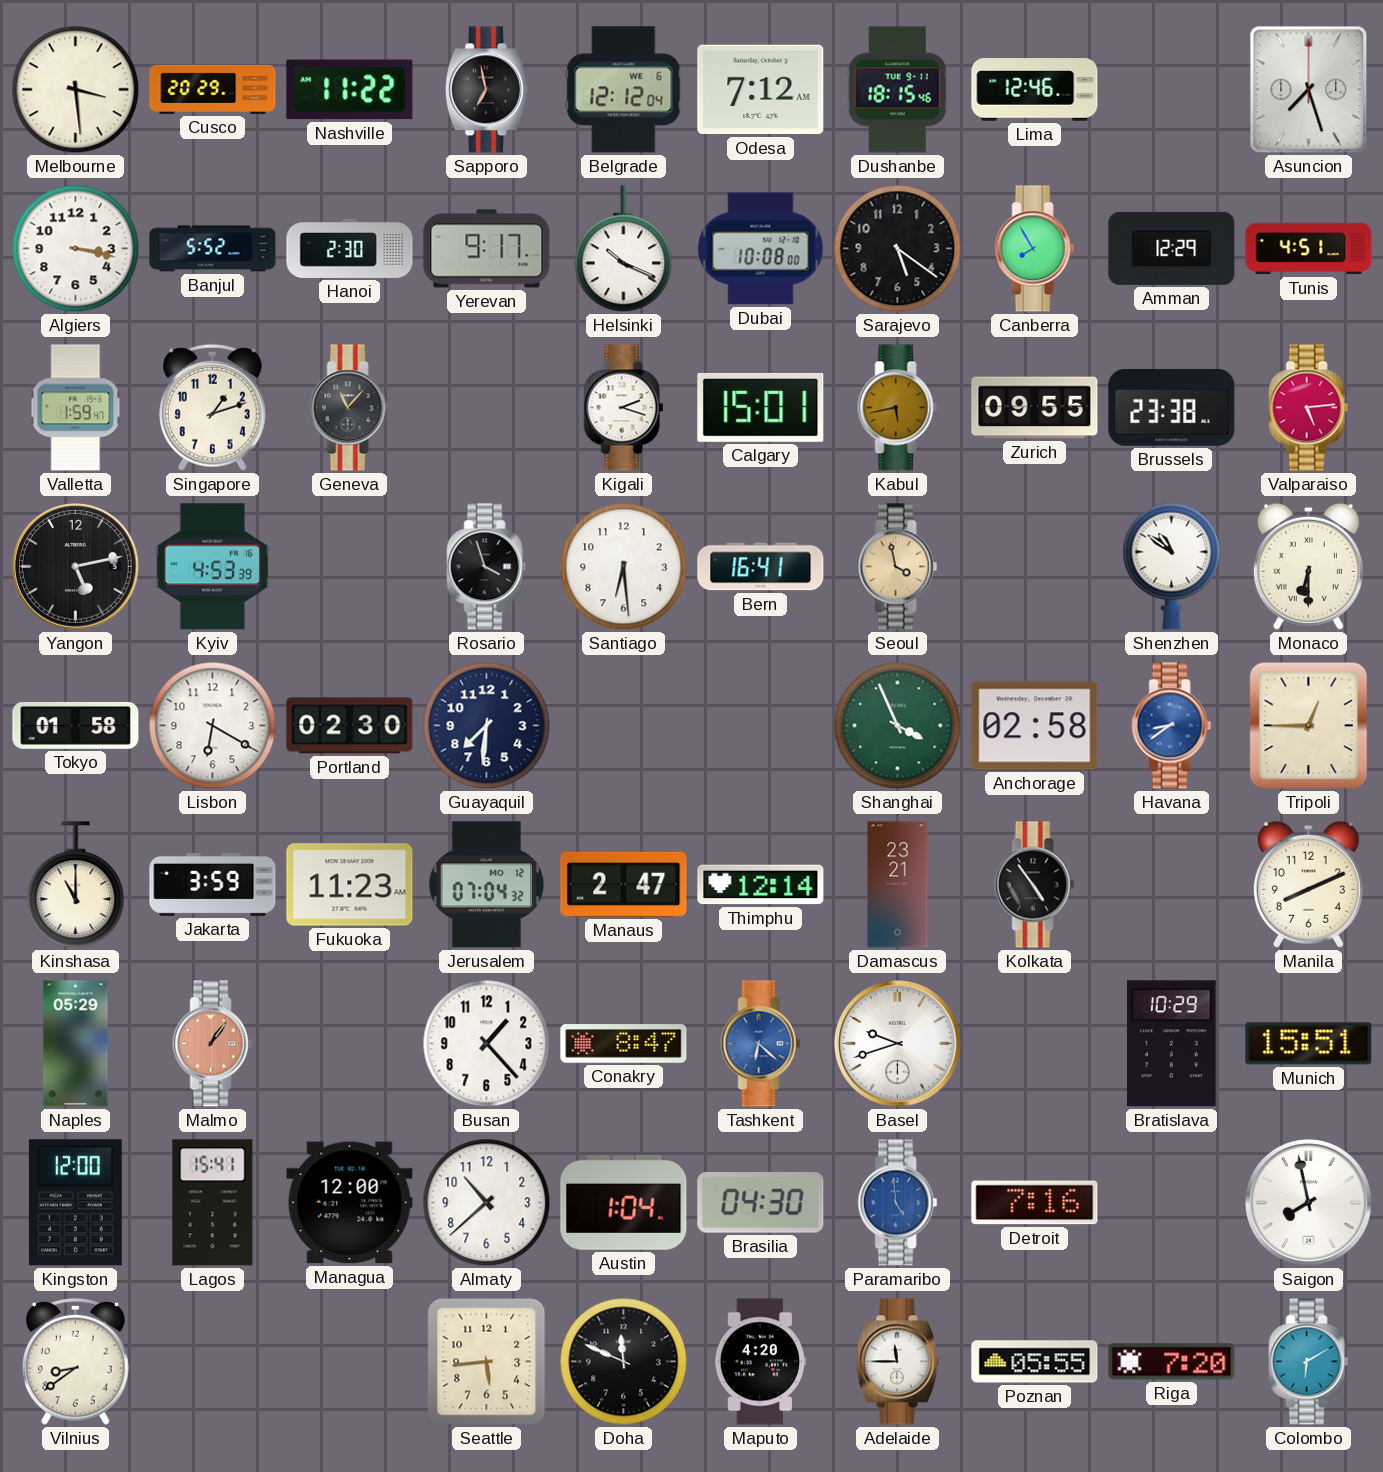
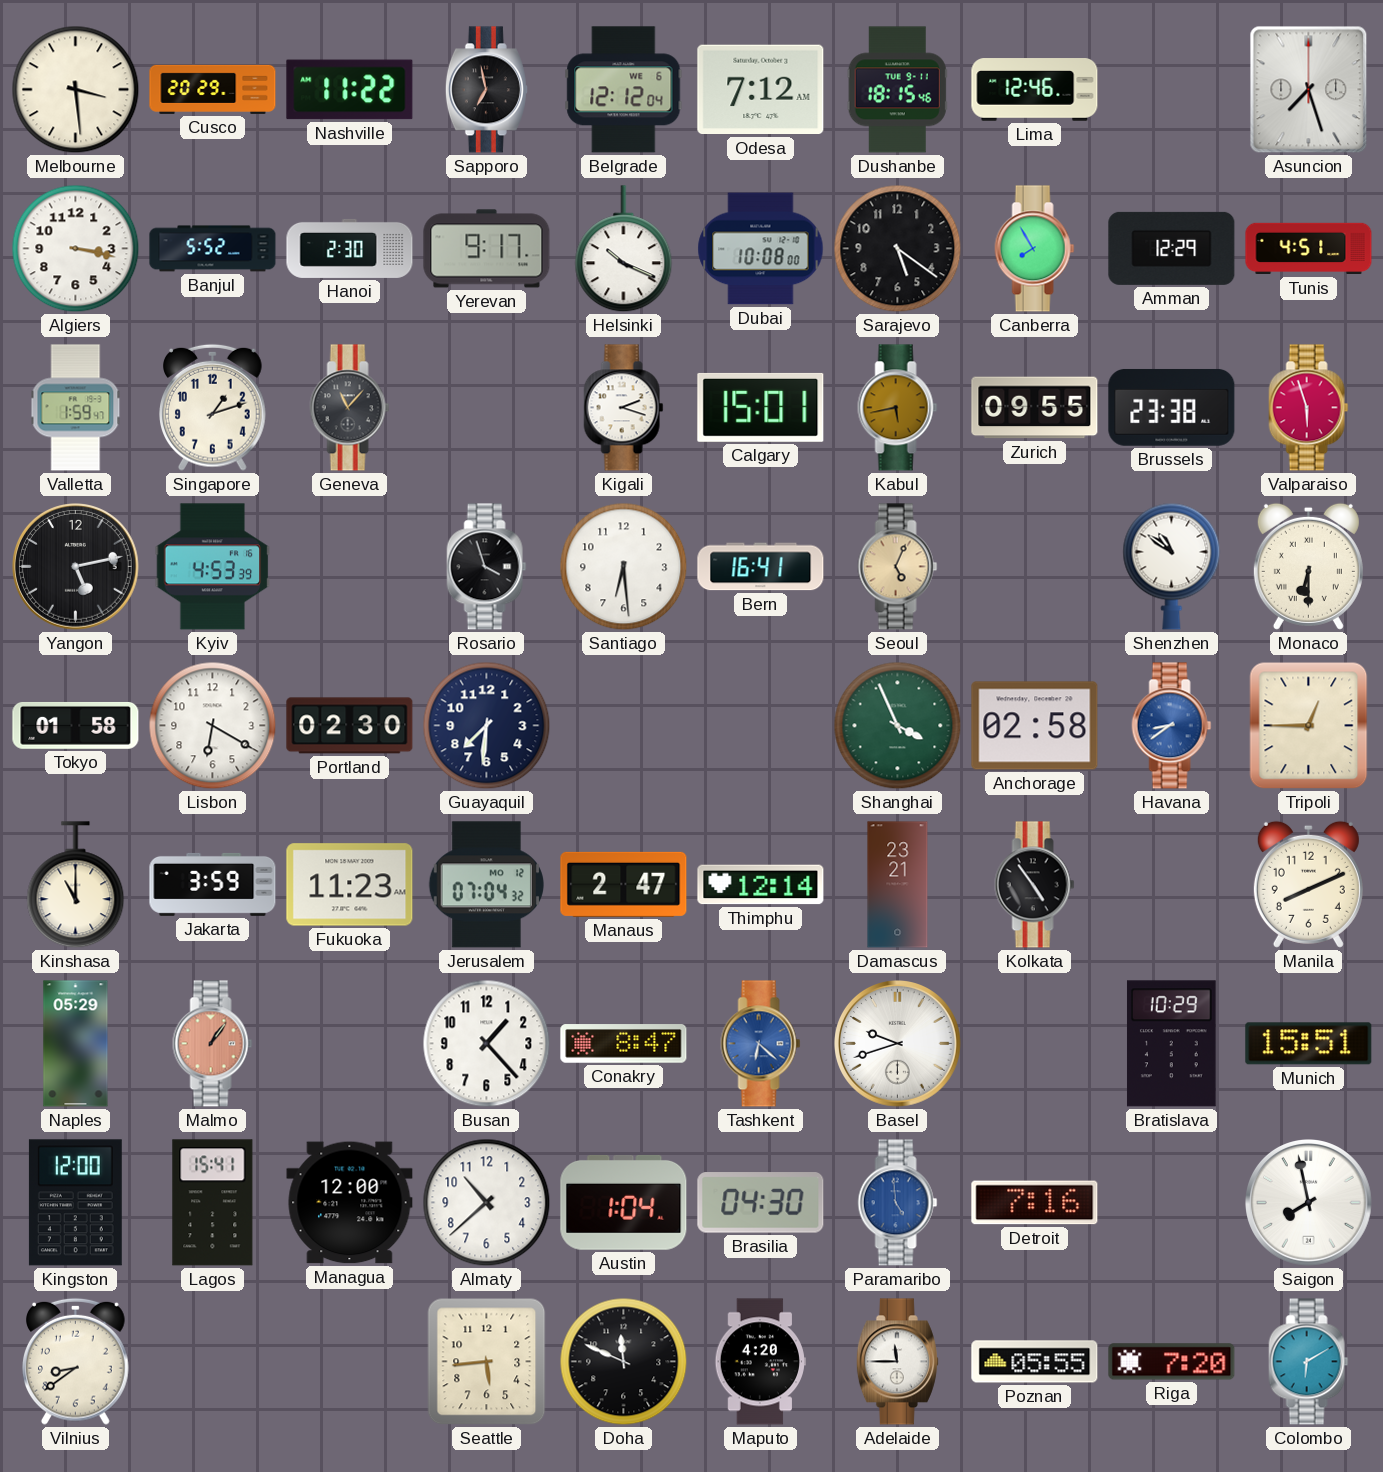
Valparaiso: 5:14 -> 5:57 (1309, 408)
Seoul: 3:58 -> 5:04 (898, 567)
